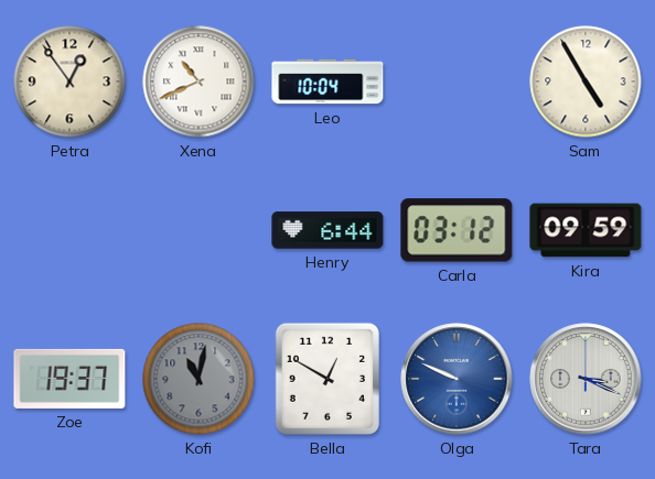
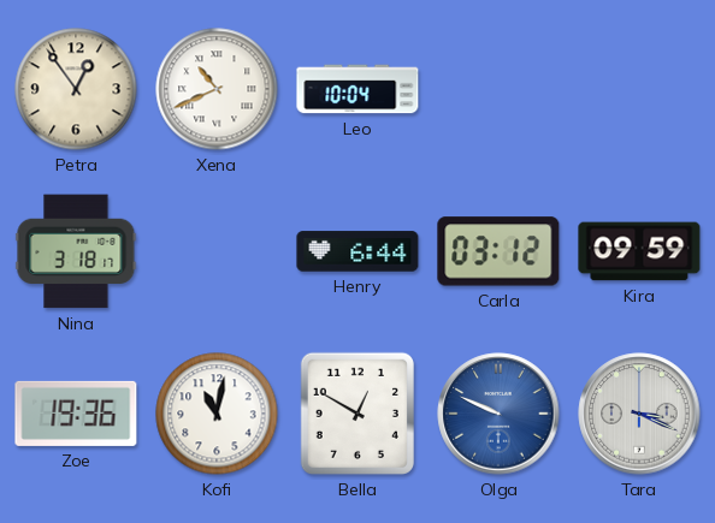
Sam: 4:55 -> none (586, 81)
Nina: none -> 3:18 (76, 251)
Zoe: 19:37 -> 19:36 (76, 414)
Kofi dial: grey -> white (217, 414)
